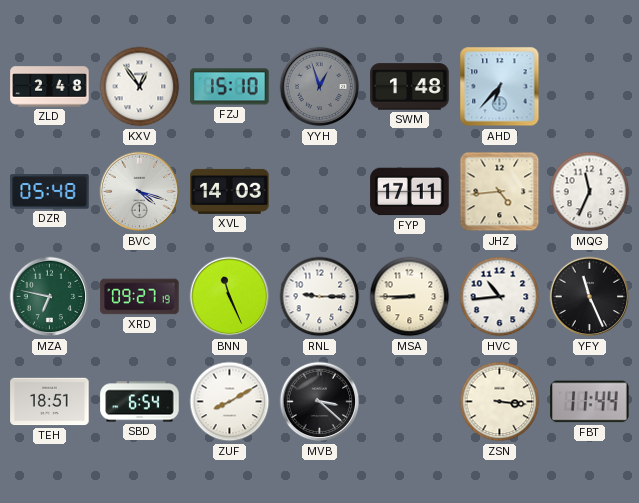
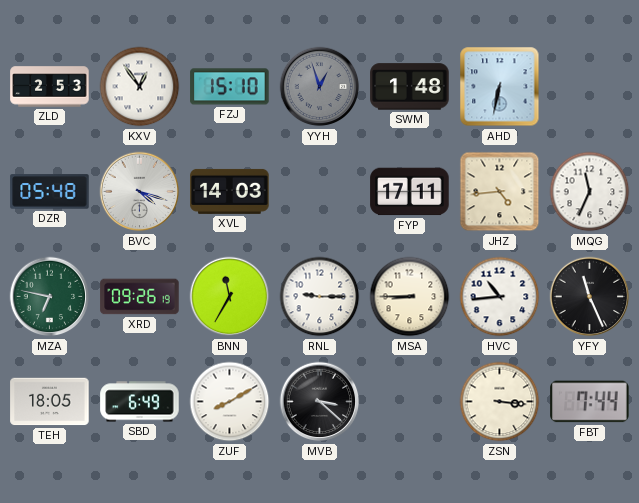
ZLD: 2:48 -> 2:53 (50, 87)
AHD: 6:37 -> 6:32 (500, 87)
XRD: 09:27 -> 09:26 (140, 297)
BNN: 11:26 -> 11:35 (230, 297)
TEH: 18:51 -> 18:05 (50, 402)
SBD: 6:54 -> 6:49 (140, 402)
FBT: 11:44 -> 7:44 (590, 402)
